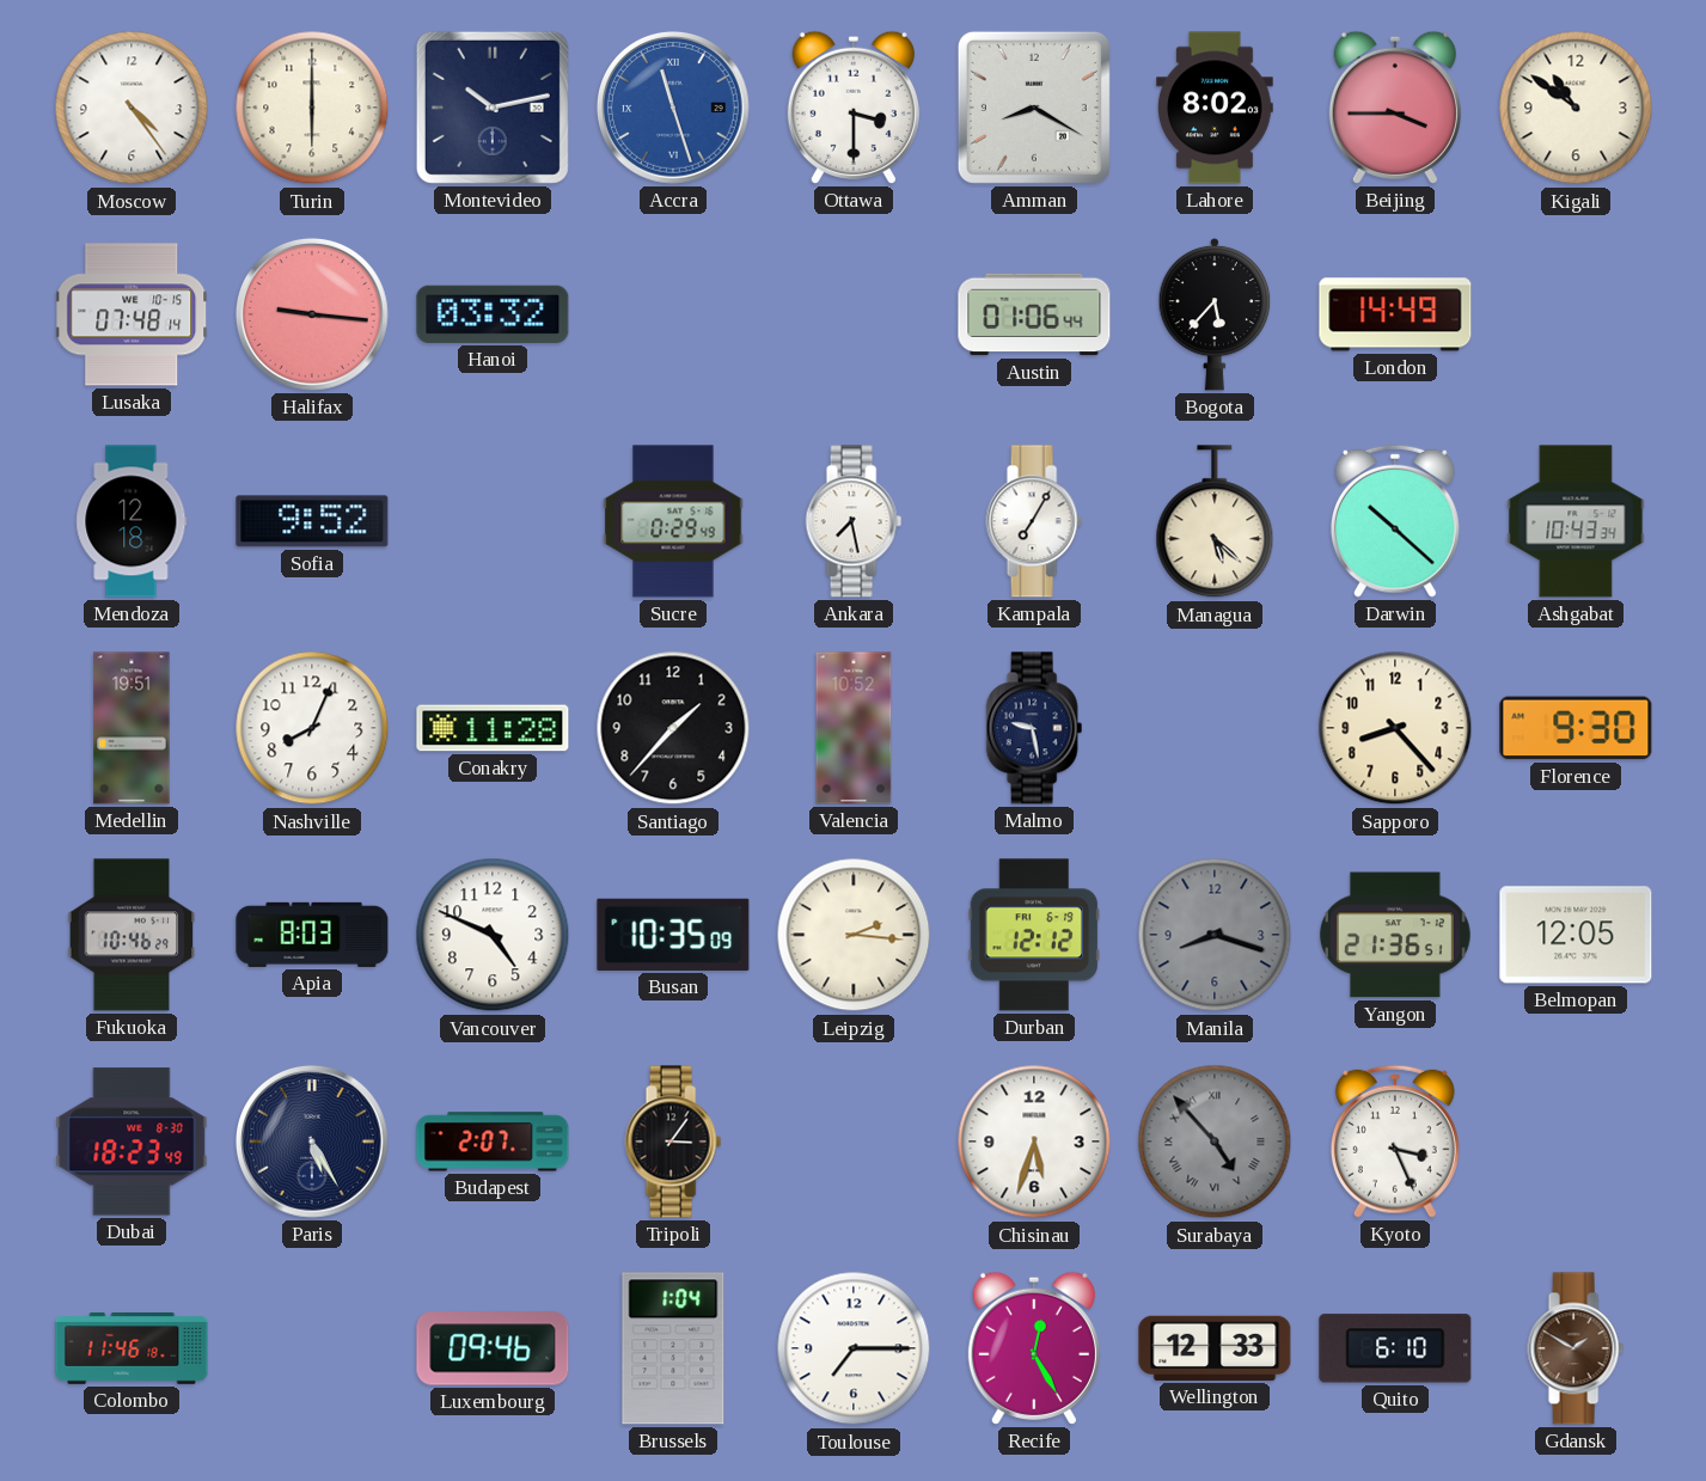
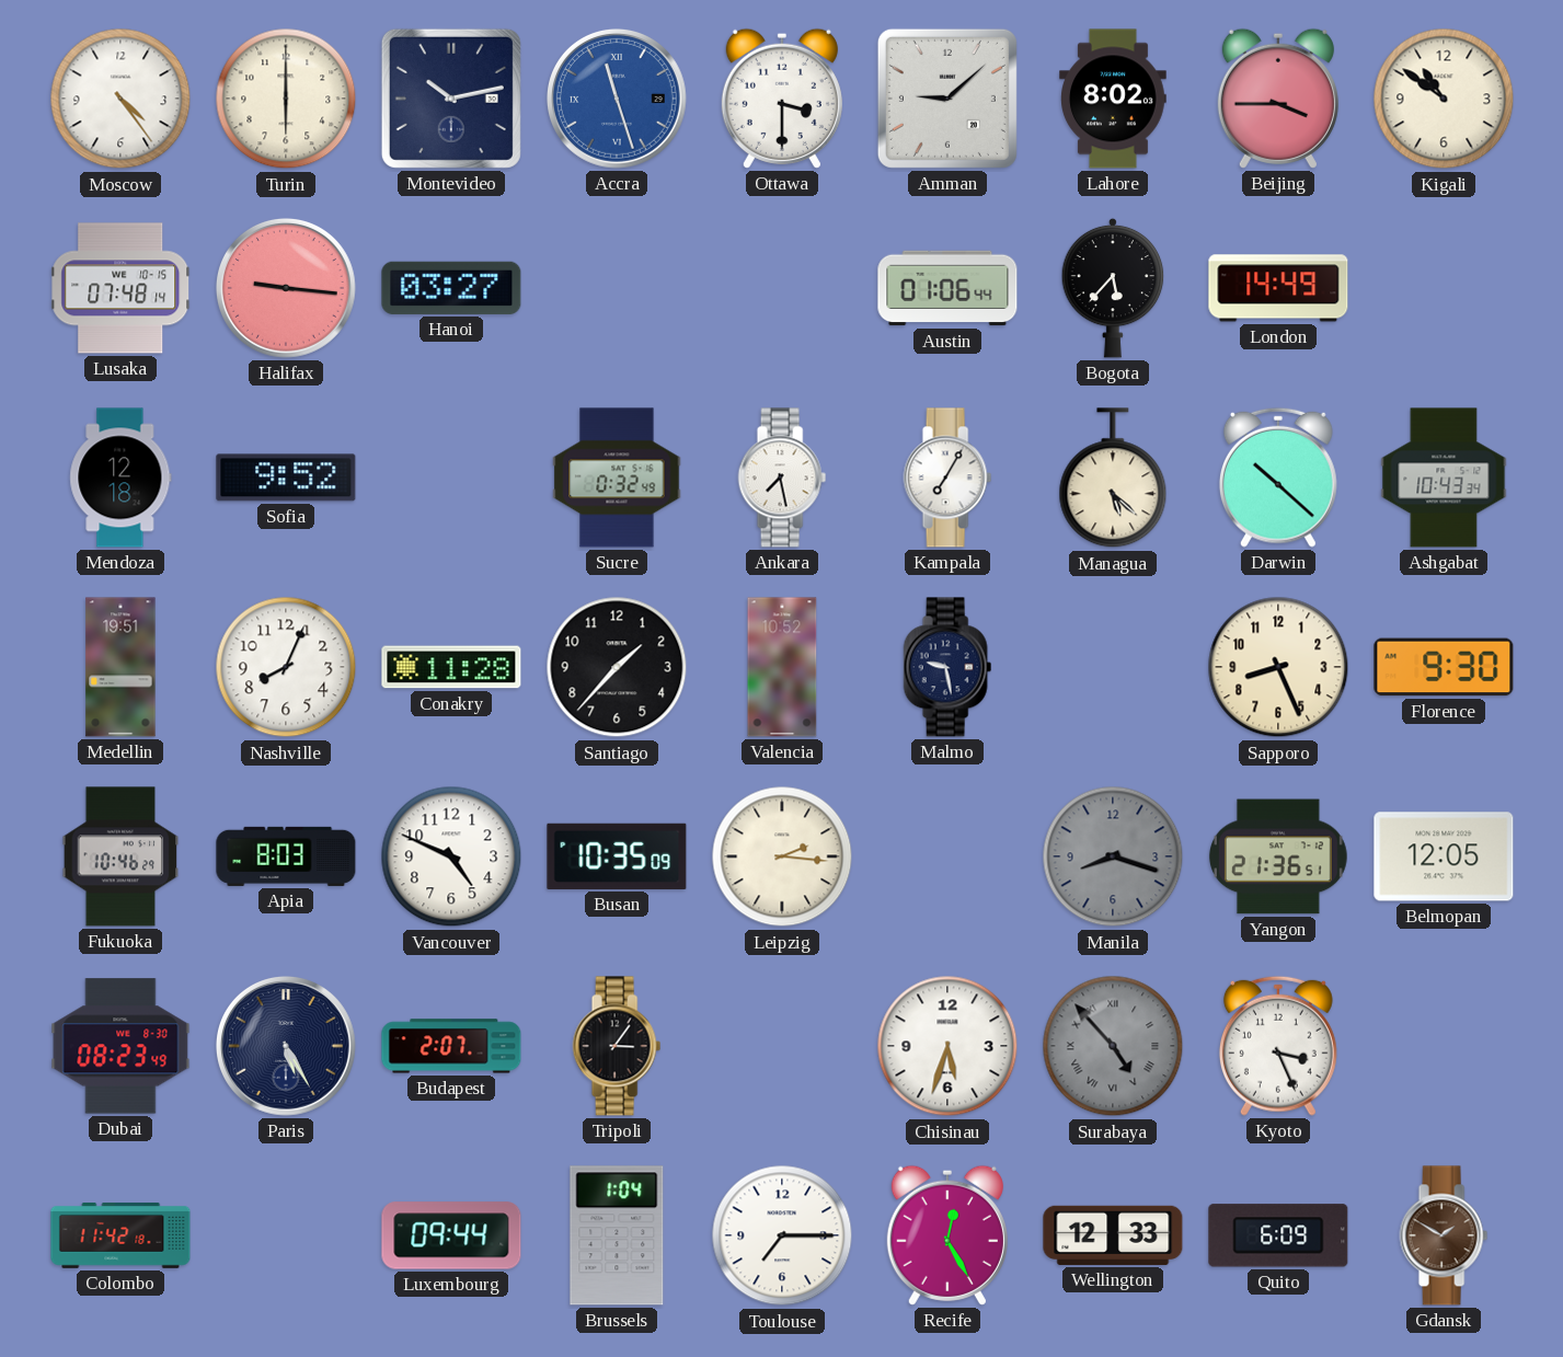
Amman: 8:20 -> 9:08 (947, 99)
Hanoi: 03:32 -> 03:27 (451, 288)
Sucre: 0:29 -> 0:32 (617, 478)
Sapporo: 8:23 -> 8:26 (1278, 667)
Durban: 12:12 -> none (1034, 935)
Dubai: 18:23 -> 08:23 (120, 1046)
Colombo: 11:46 -> 11:42 (120, 1235)
Luxembourg: 09:46 -> 09:44 (451, 1235)
Quito: 6:10 -> 6:09 (1278, 1235)
